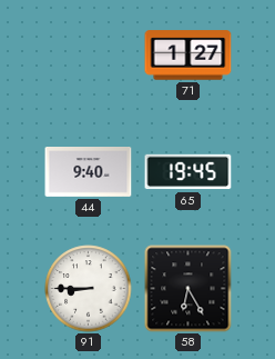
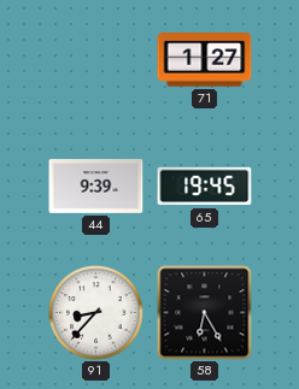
44: 9:40 -> 9:39 (96, 187)
91: 8:45 -> 8:37 (96, 313)
